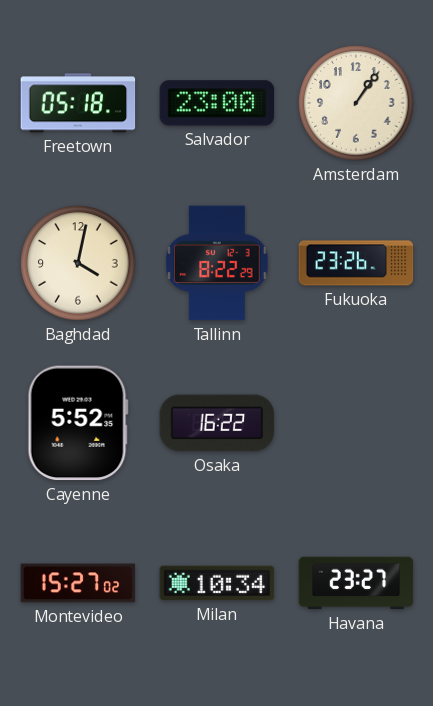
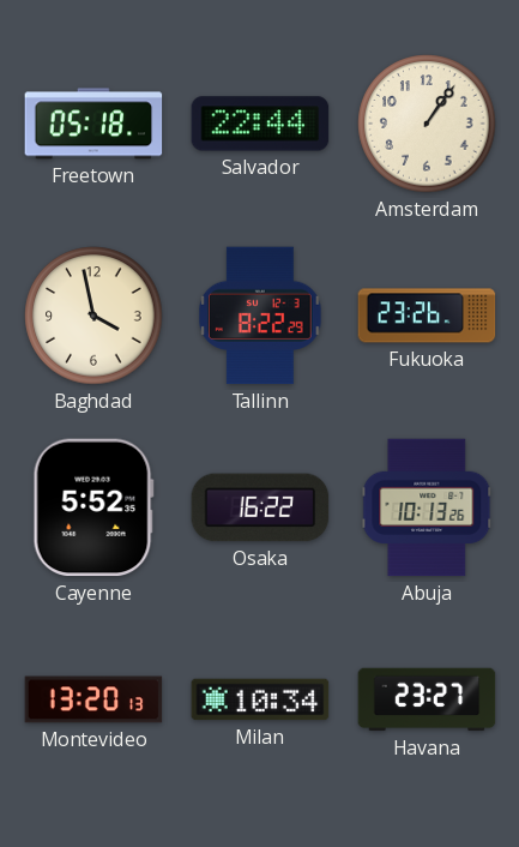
Salvador: 23:00 -> 22:44 (260, 124)
Baghdad: 4:02 -> 3:58 (93, 316)
Abuja: none -> 10:13 (427, 507)
Montevideo: 15:27 -> 13:20 (93, 699)
